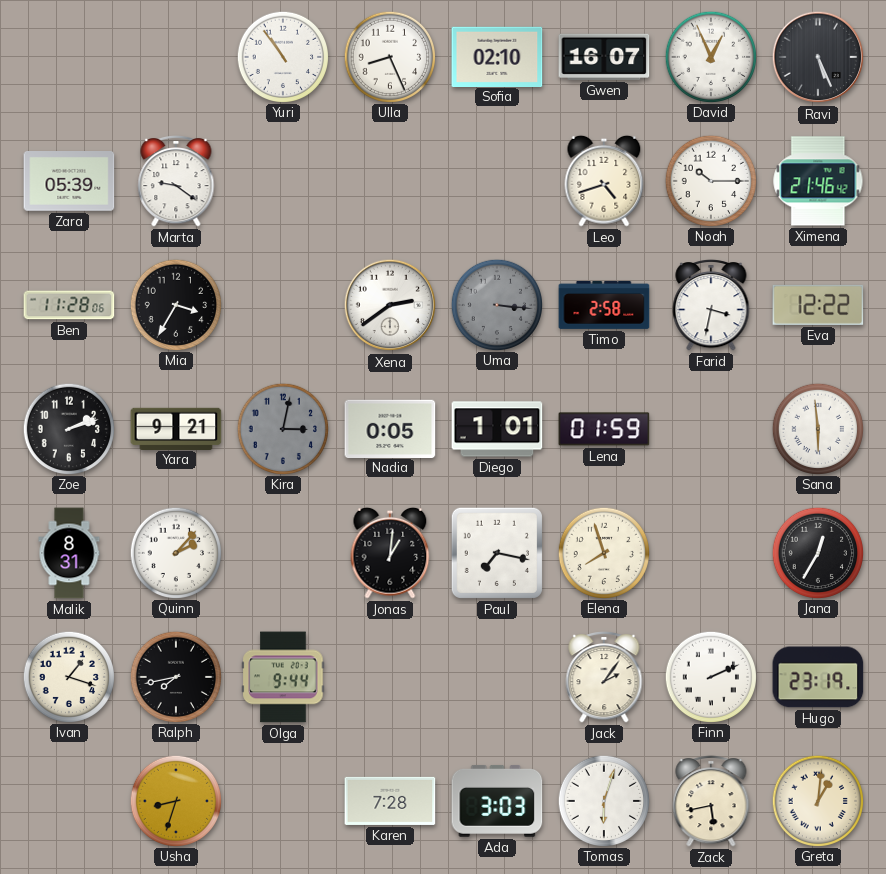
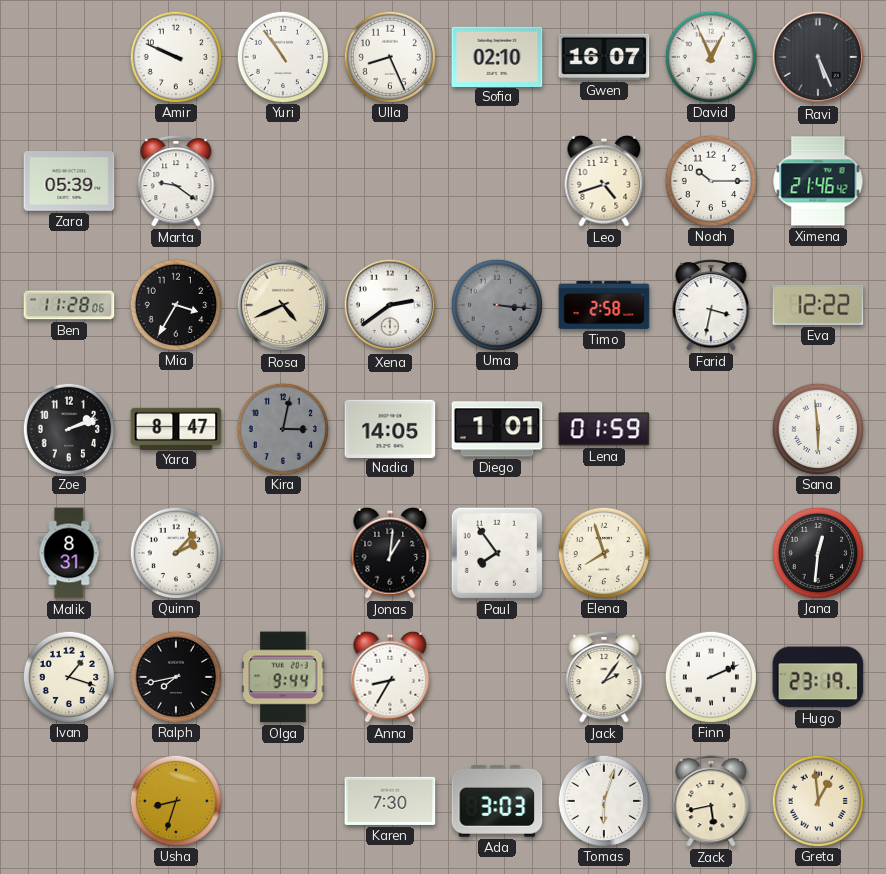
Amir: none -> 9:49 (175, 56)
Rosa: none -> 4:41 (283, 305)
Yara: 9:21 -> 8:47 (176, 428)
Nadia: 0:05 -> 14:05 (390, 428)
Paul: 7:17 -> 7:54 (497, 553)
Jana: 12:35 -> 12:31 (817, 552)
Anna: none -> 8:35 (390, 677)
Karen: 7:28 -> 7:30 (390, 801)
Greta: 1:01 -> 12:59 (817, 800)
